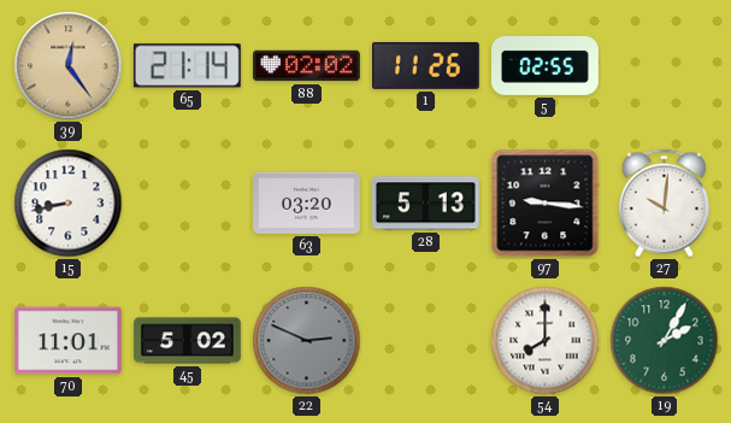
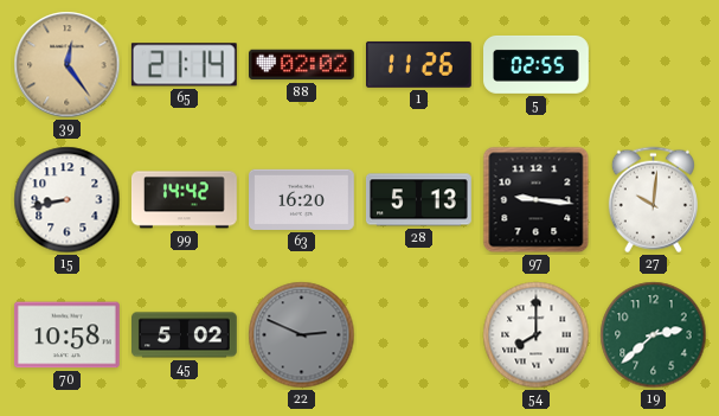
99: none -> 14:42 (184, 200)
63: 03:20 -> 16:20 (302, 199)
70: 11:01 -> 10:58 (66, 335)
19: 2:05 -> 2:38 (654, 335)
